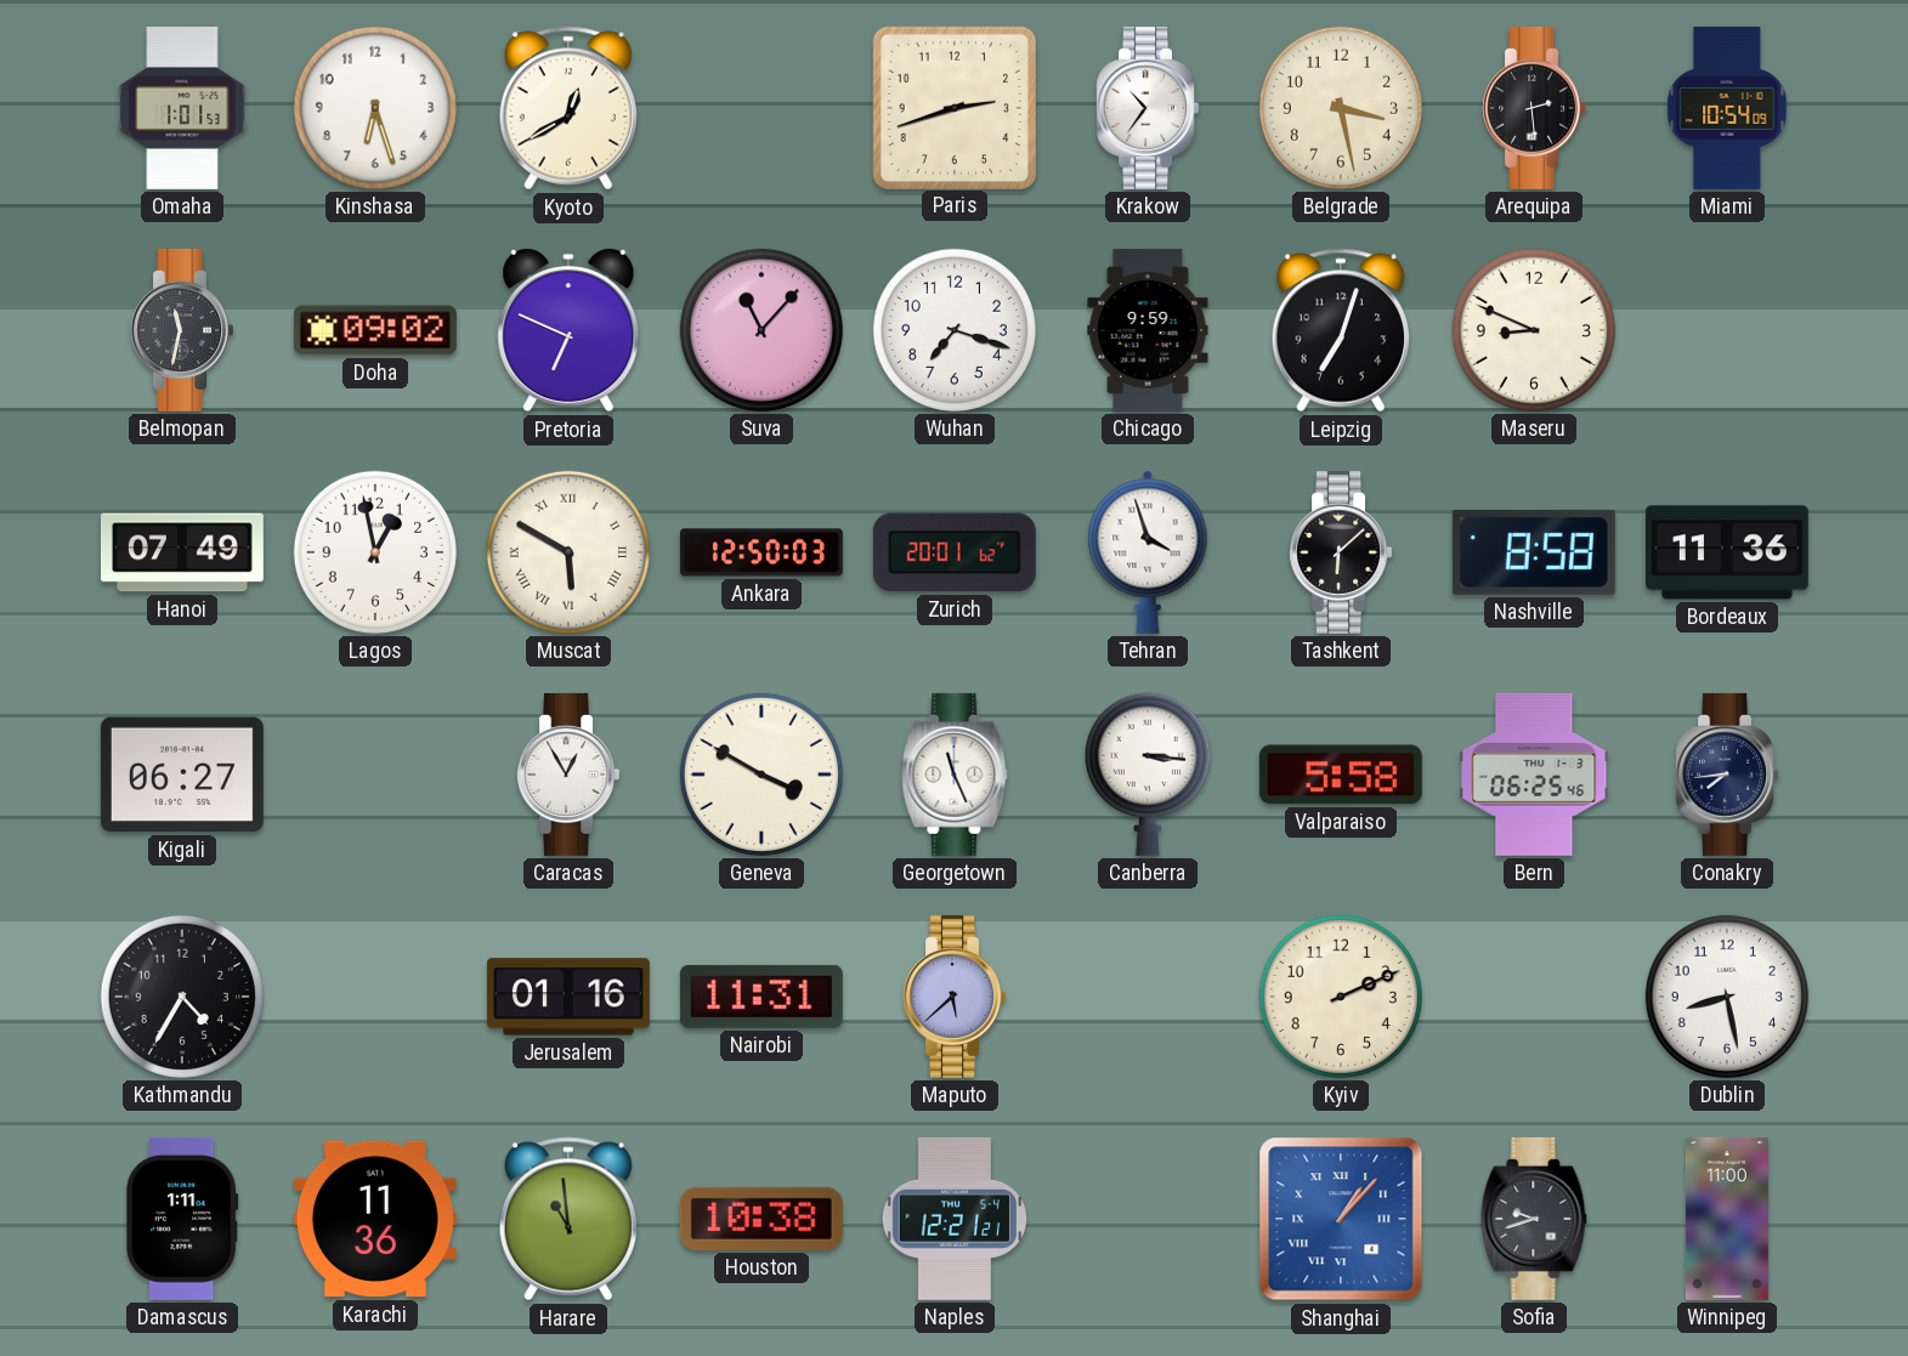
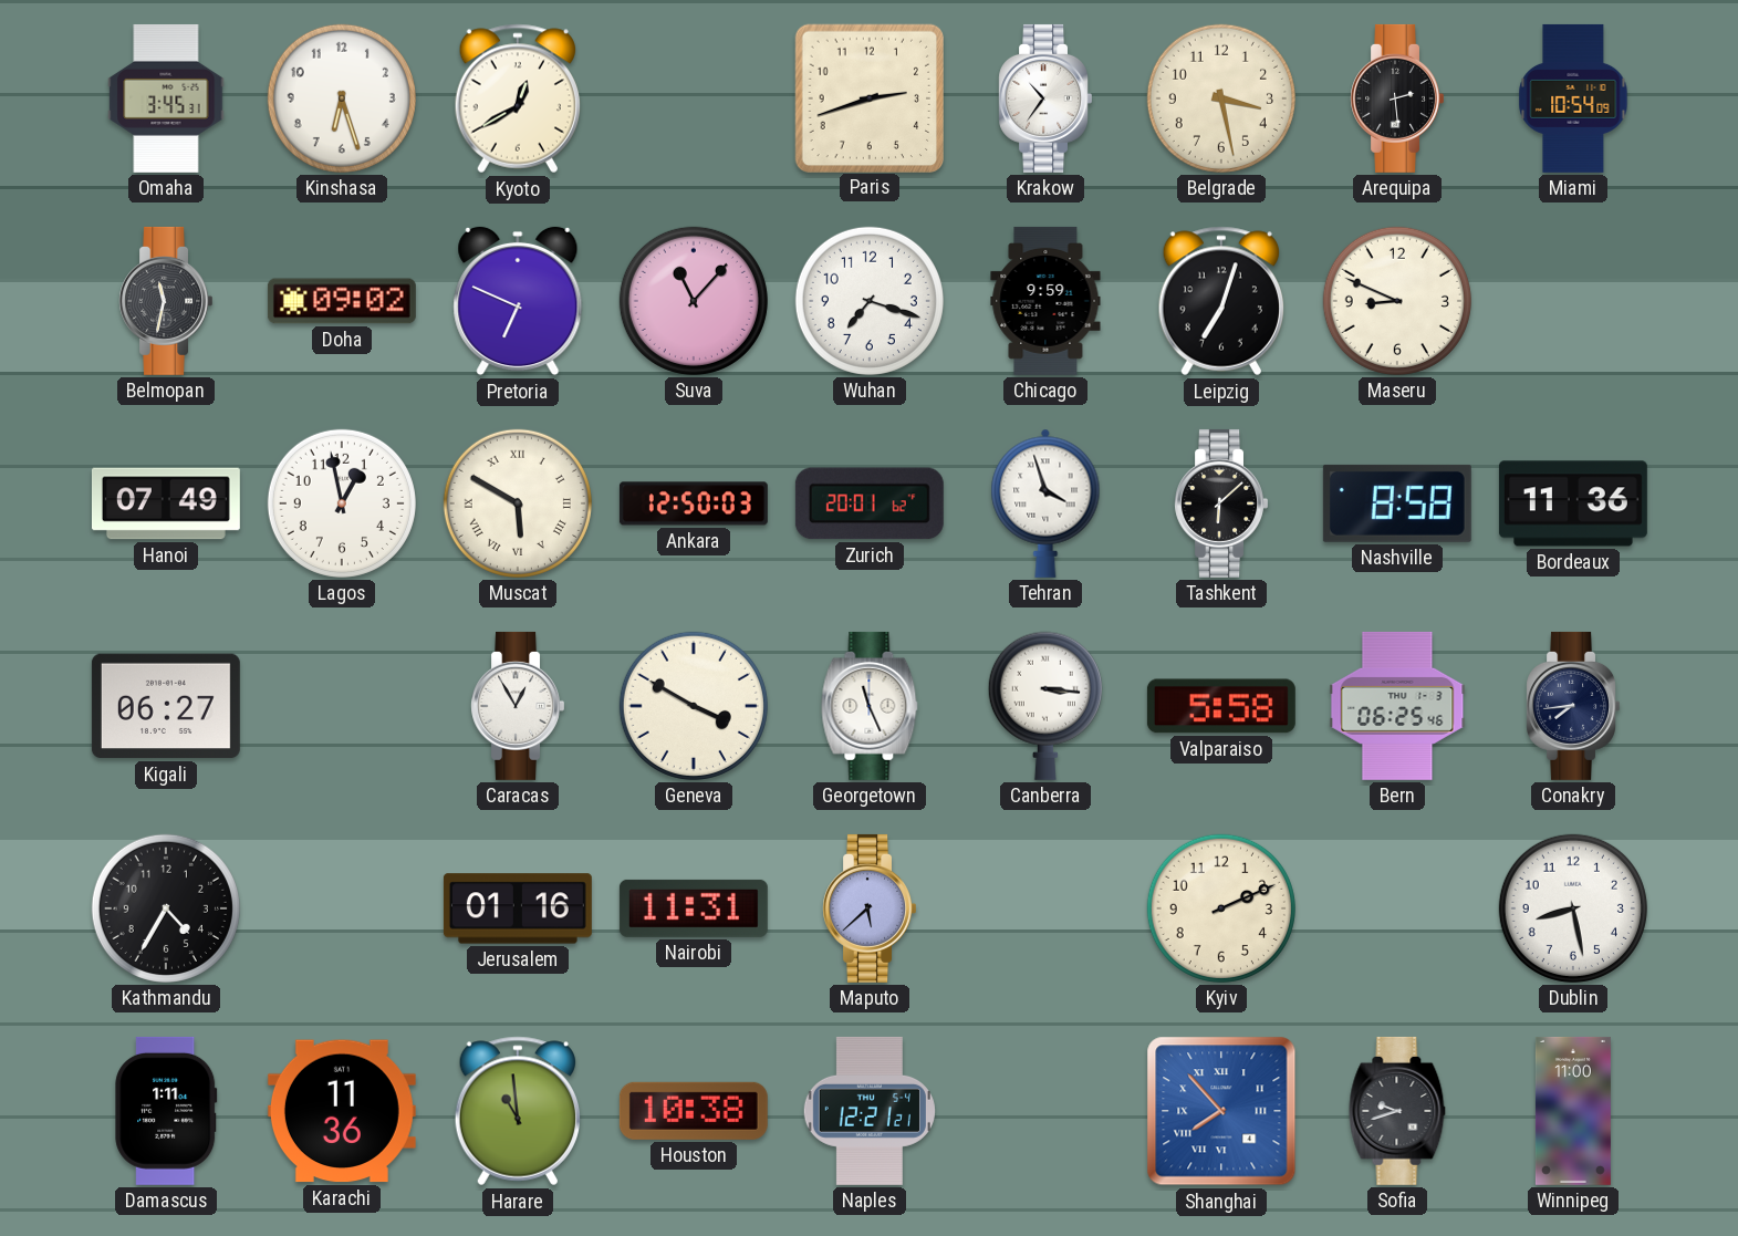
Omaha: 1:01 -> 3:45 (166, 98)
Shanghai: 1:07 -> 7:53 (1221, 1111)
